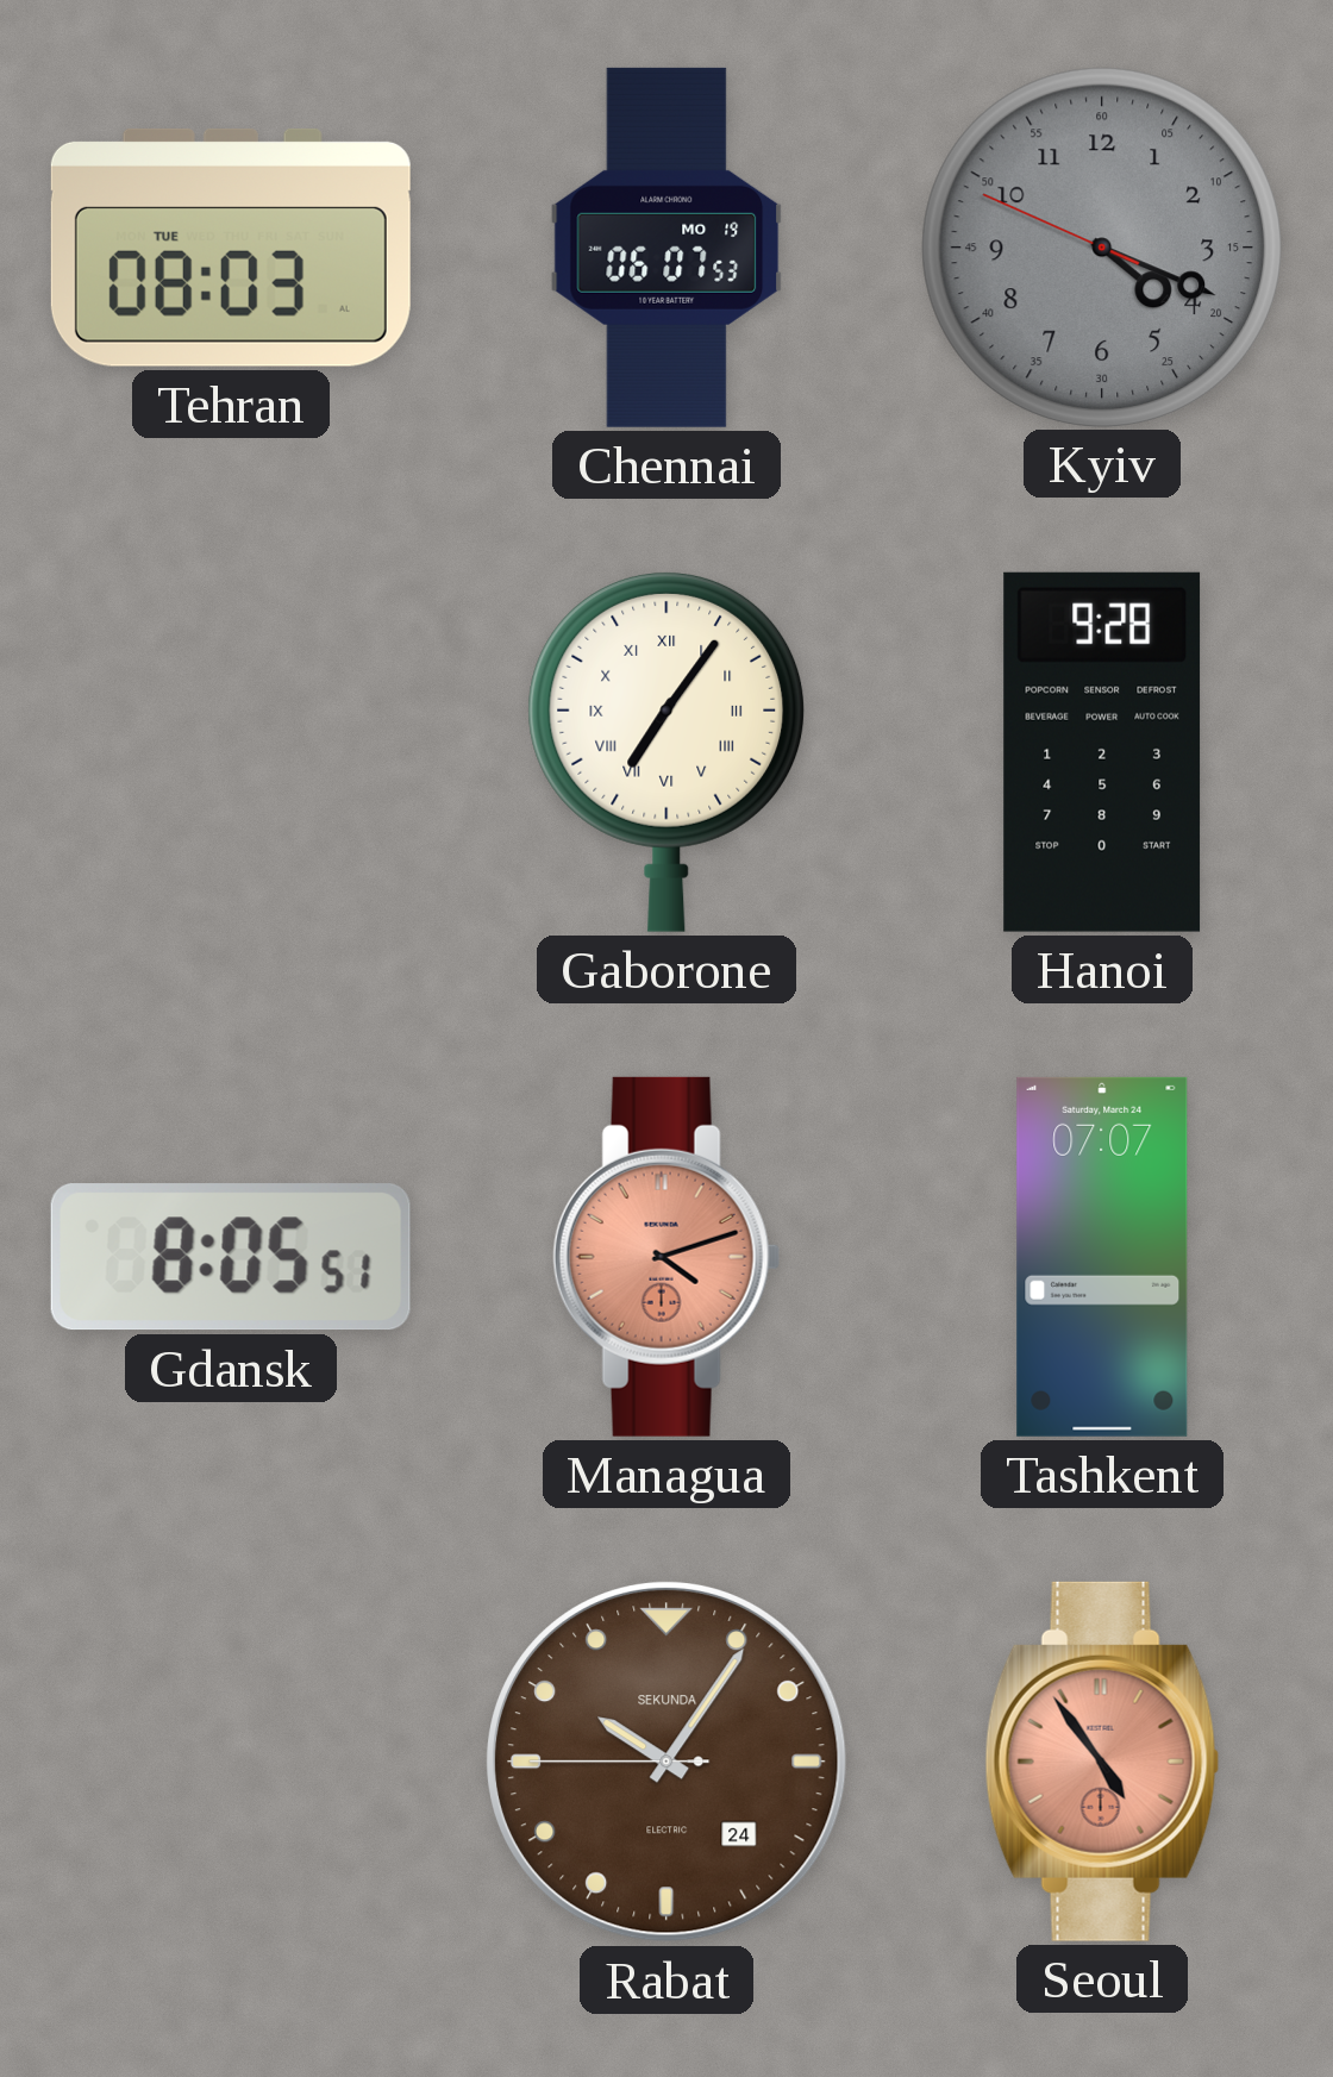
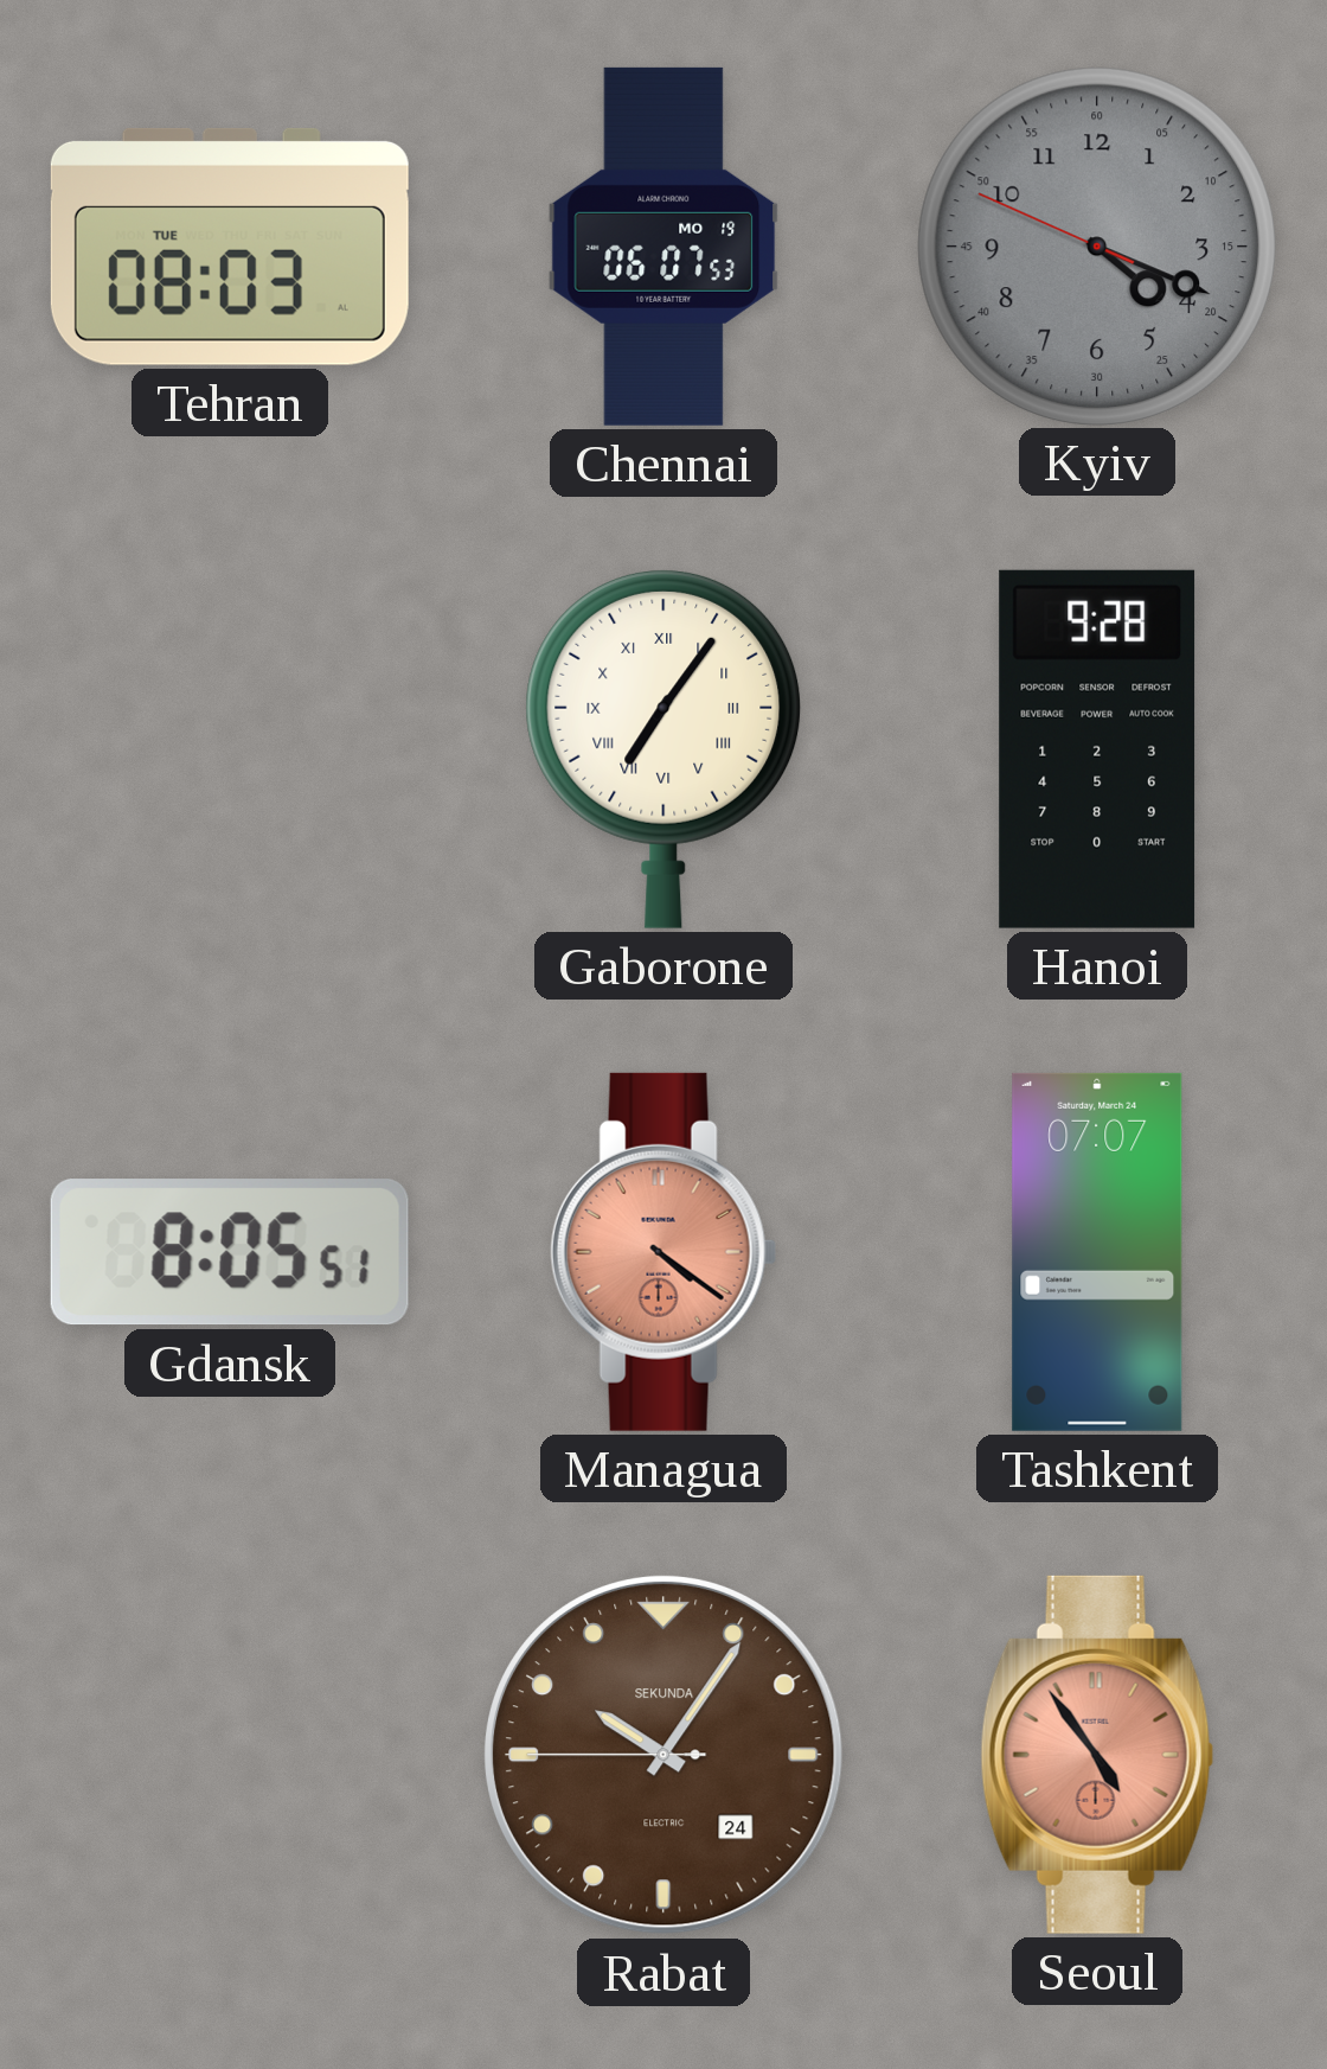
Managua: 4:12 -> 4:21 (663, 1252)
